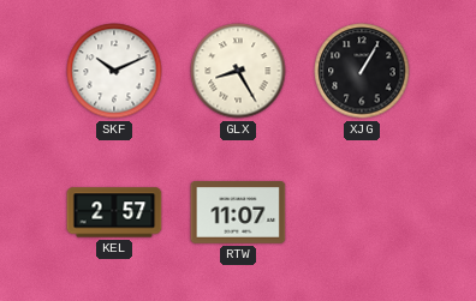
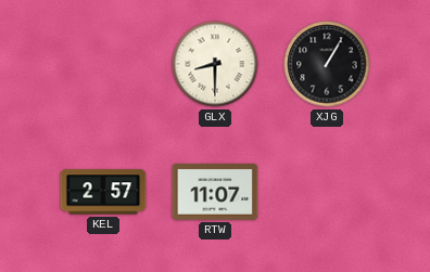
SKF: 10:11 -> none (114, 71)
GLX: 8:25 -> 8:30 (215, 64)
